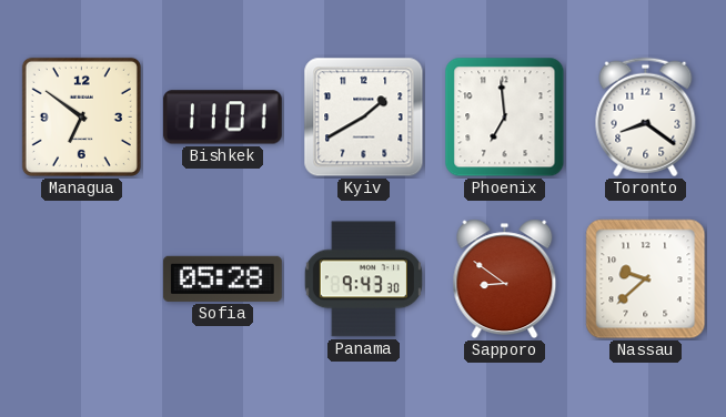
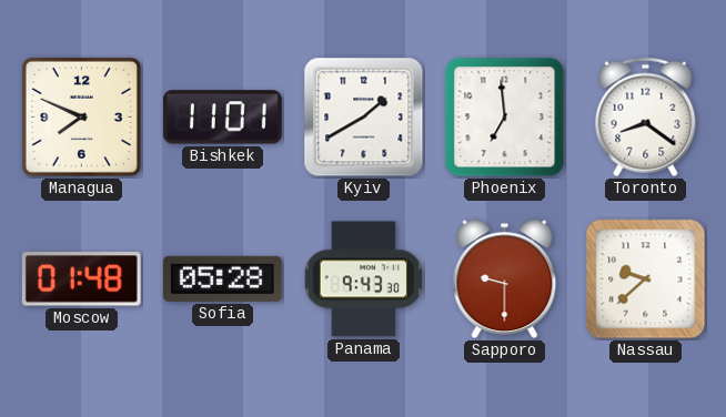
Managua: 6:51 -> 7:49 (81, 116)
Moscow: none -> 01:48 (81, 279)
Sapporo: 8:51 -> 9:30 (505, 279)
